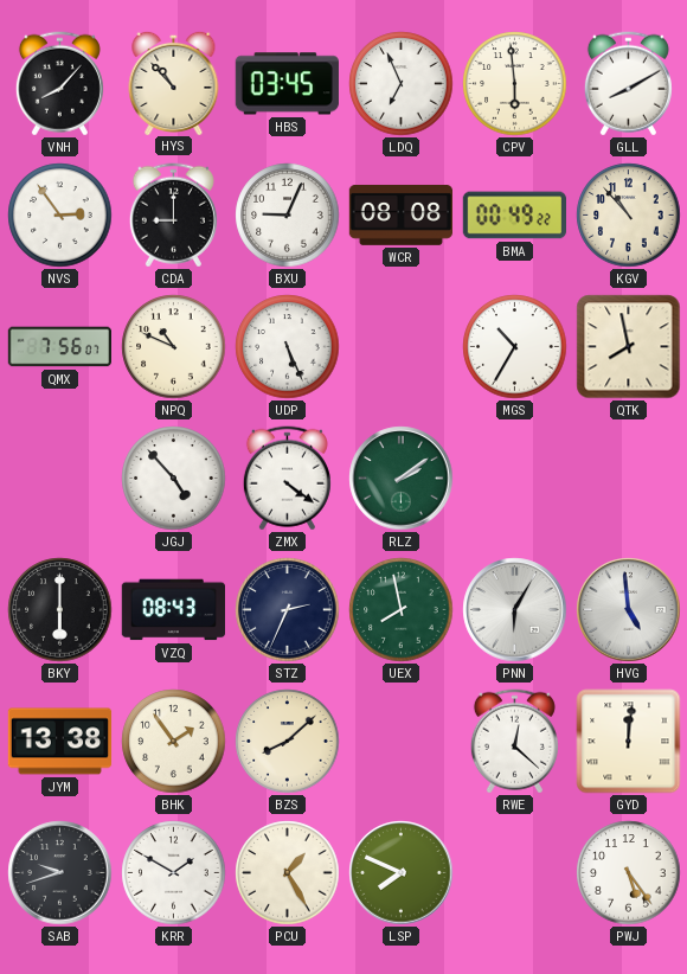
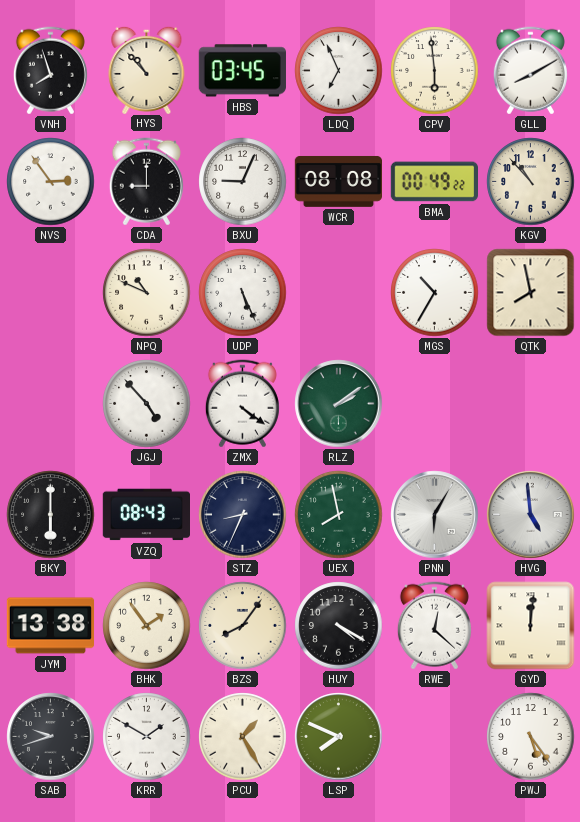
VNH: 8:07 -> 7:57 (50, 71)
QMX: 7:56 -> none (60, 347)
STZ: 2:34 -> 8:34 (243, 515)
BZS: 8:08 -> 8:06 (243, 626)
HUY: none -> 4:20 (339, 626)
